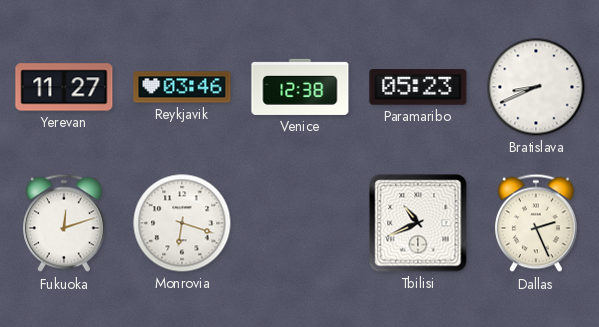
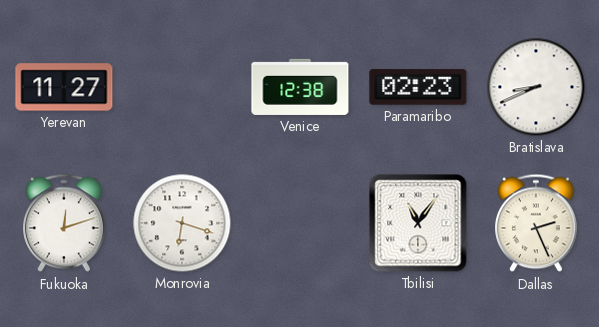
Reykjavik: 03:46 -> none (182, 87)
Paramaribo: 05:23 -> 02:23 (418, 87)
Tbilisi: 10:41 -> 11:06 (418, 223)
